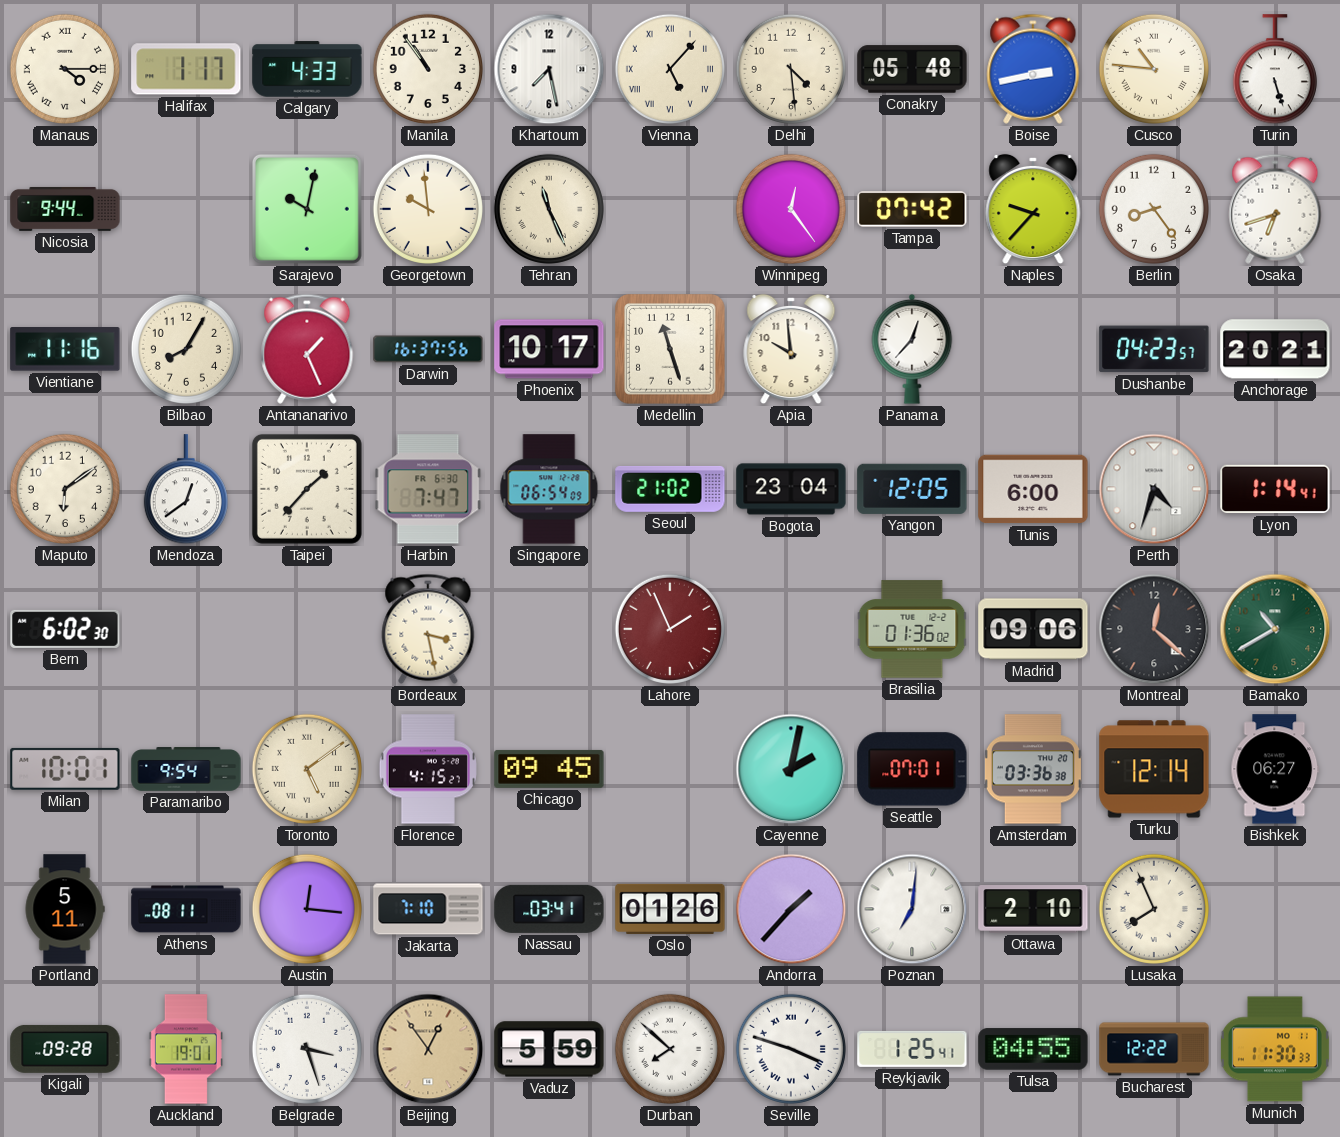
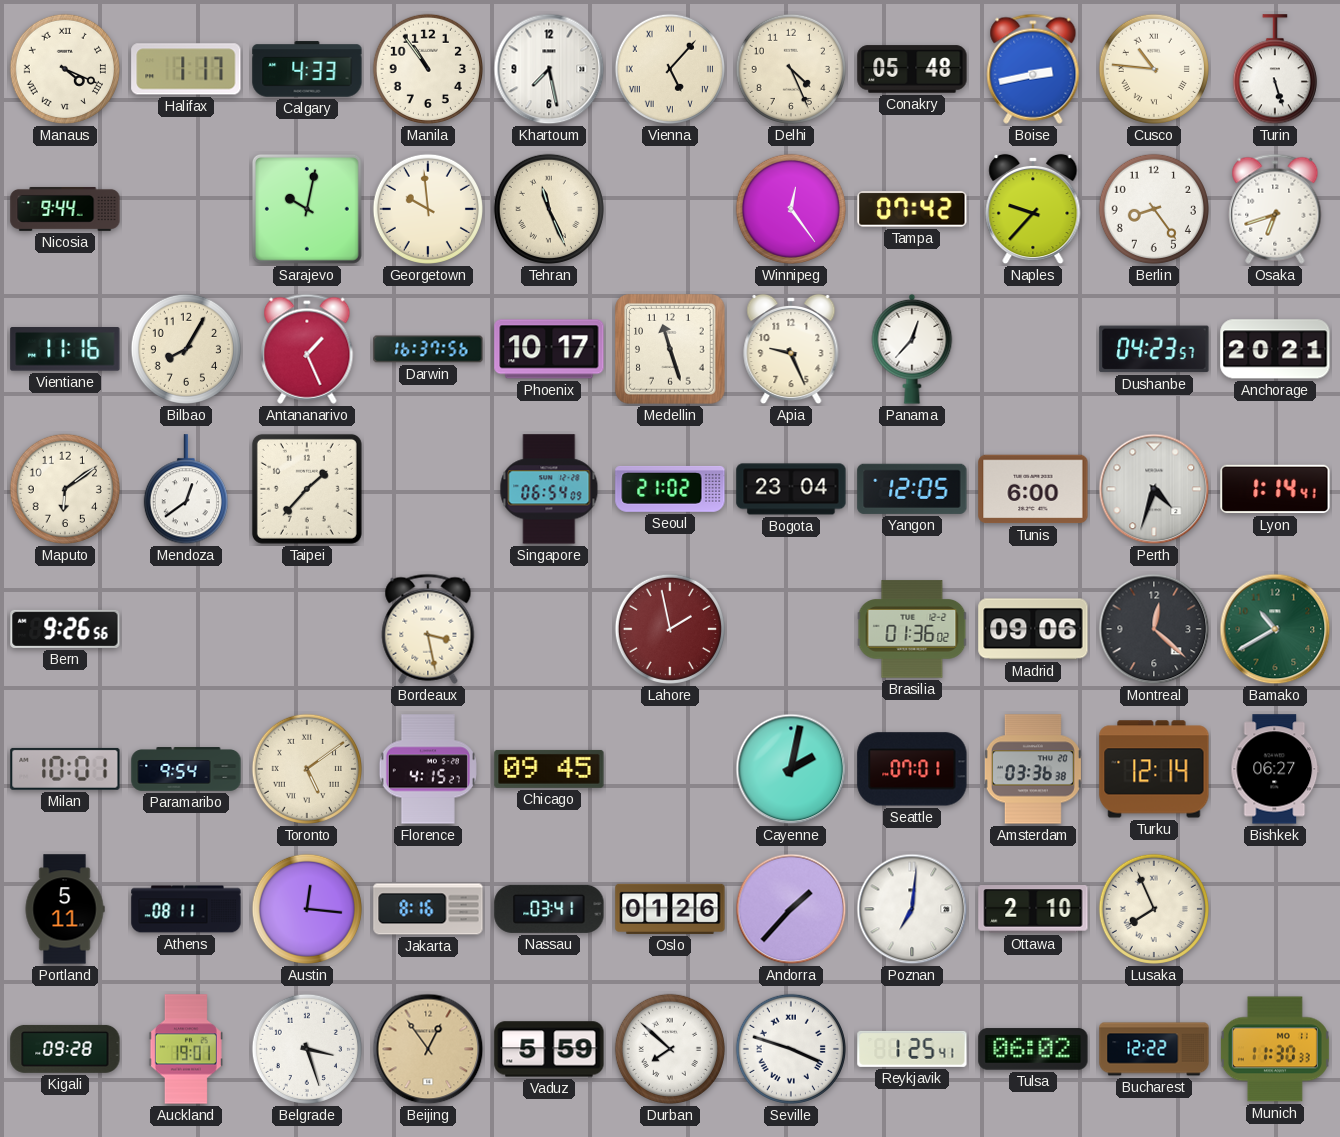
Manaus: 4:15 -> 4:19 (65, 69)
Delhi: 4:29 -> 4:26 (791, 69)
Apia: 9:59 -> 9:26 (791, 349)
Harbin: 7:47 -> none (428, 489)
Bern: 6:02 -> 9:26 (65, 629)
Lahore: 1:56 -> 1:58 (670, 629)
Jakarta: 7:10 -> 8:16 (428, 909)
Tulsa: 04:55 -> 06:02 (1033, 1049)
